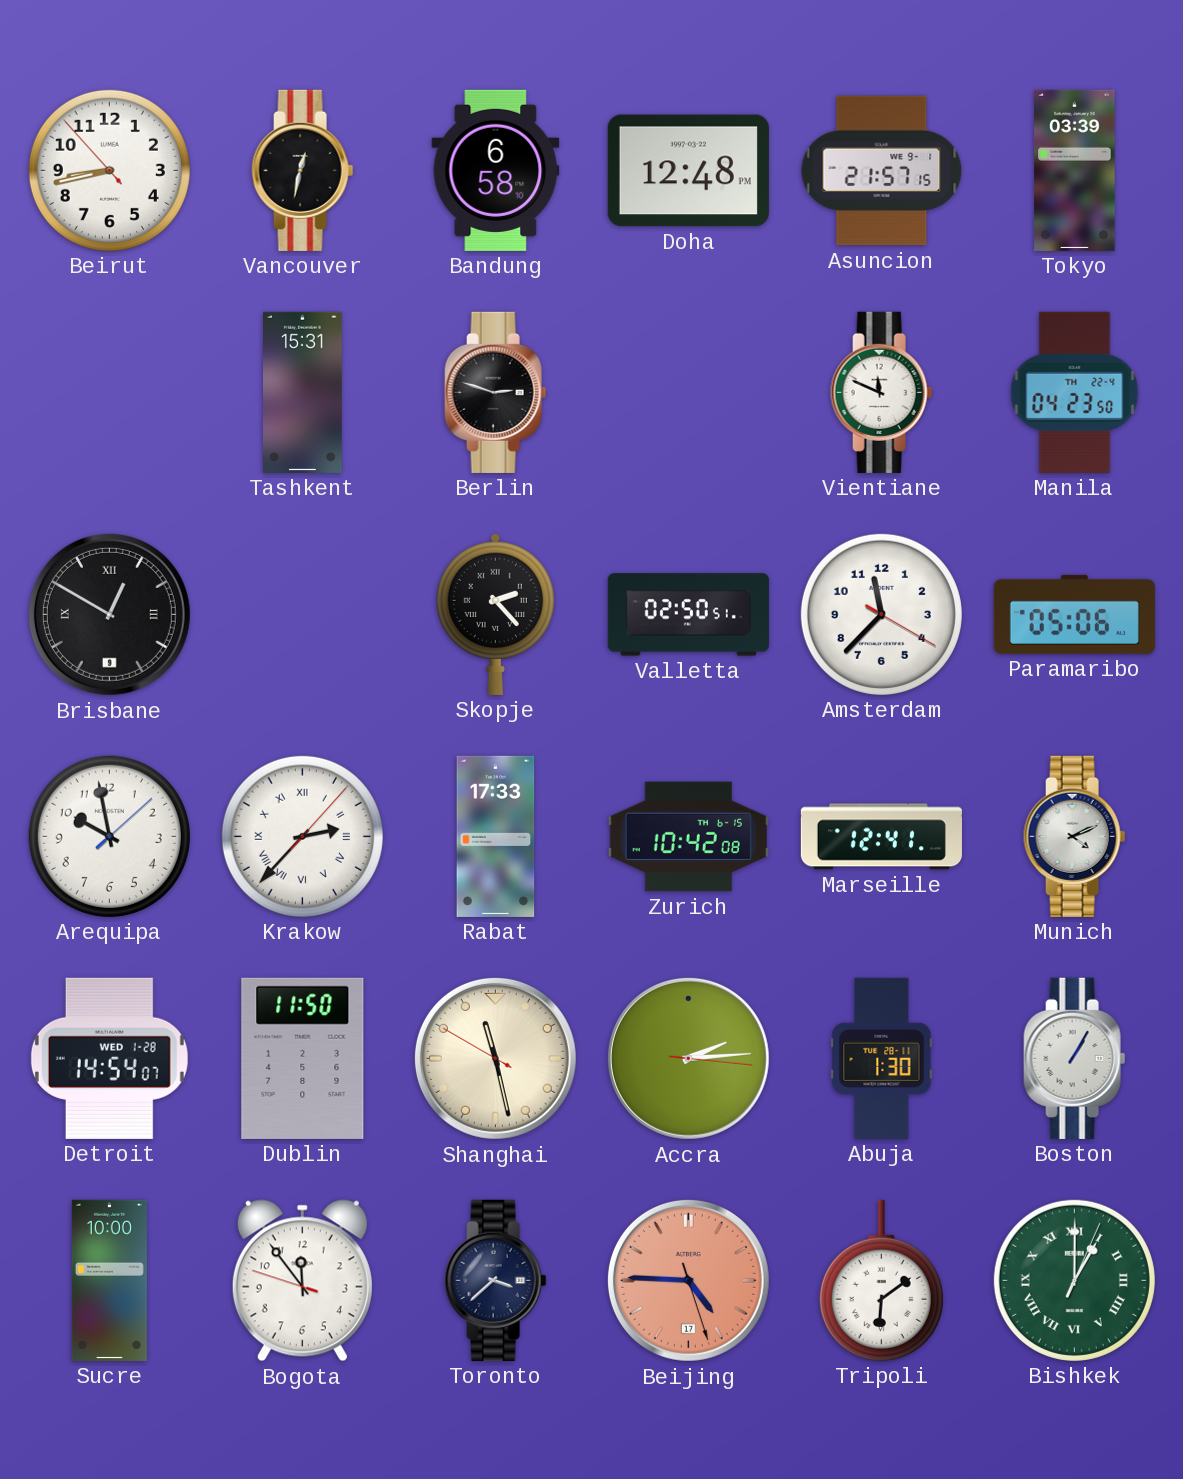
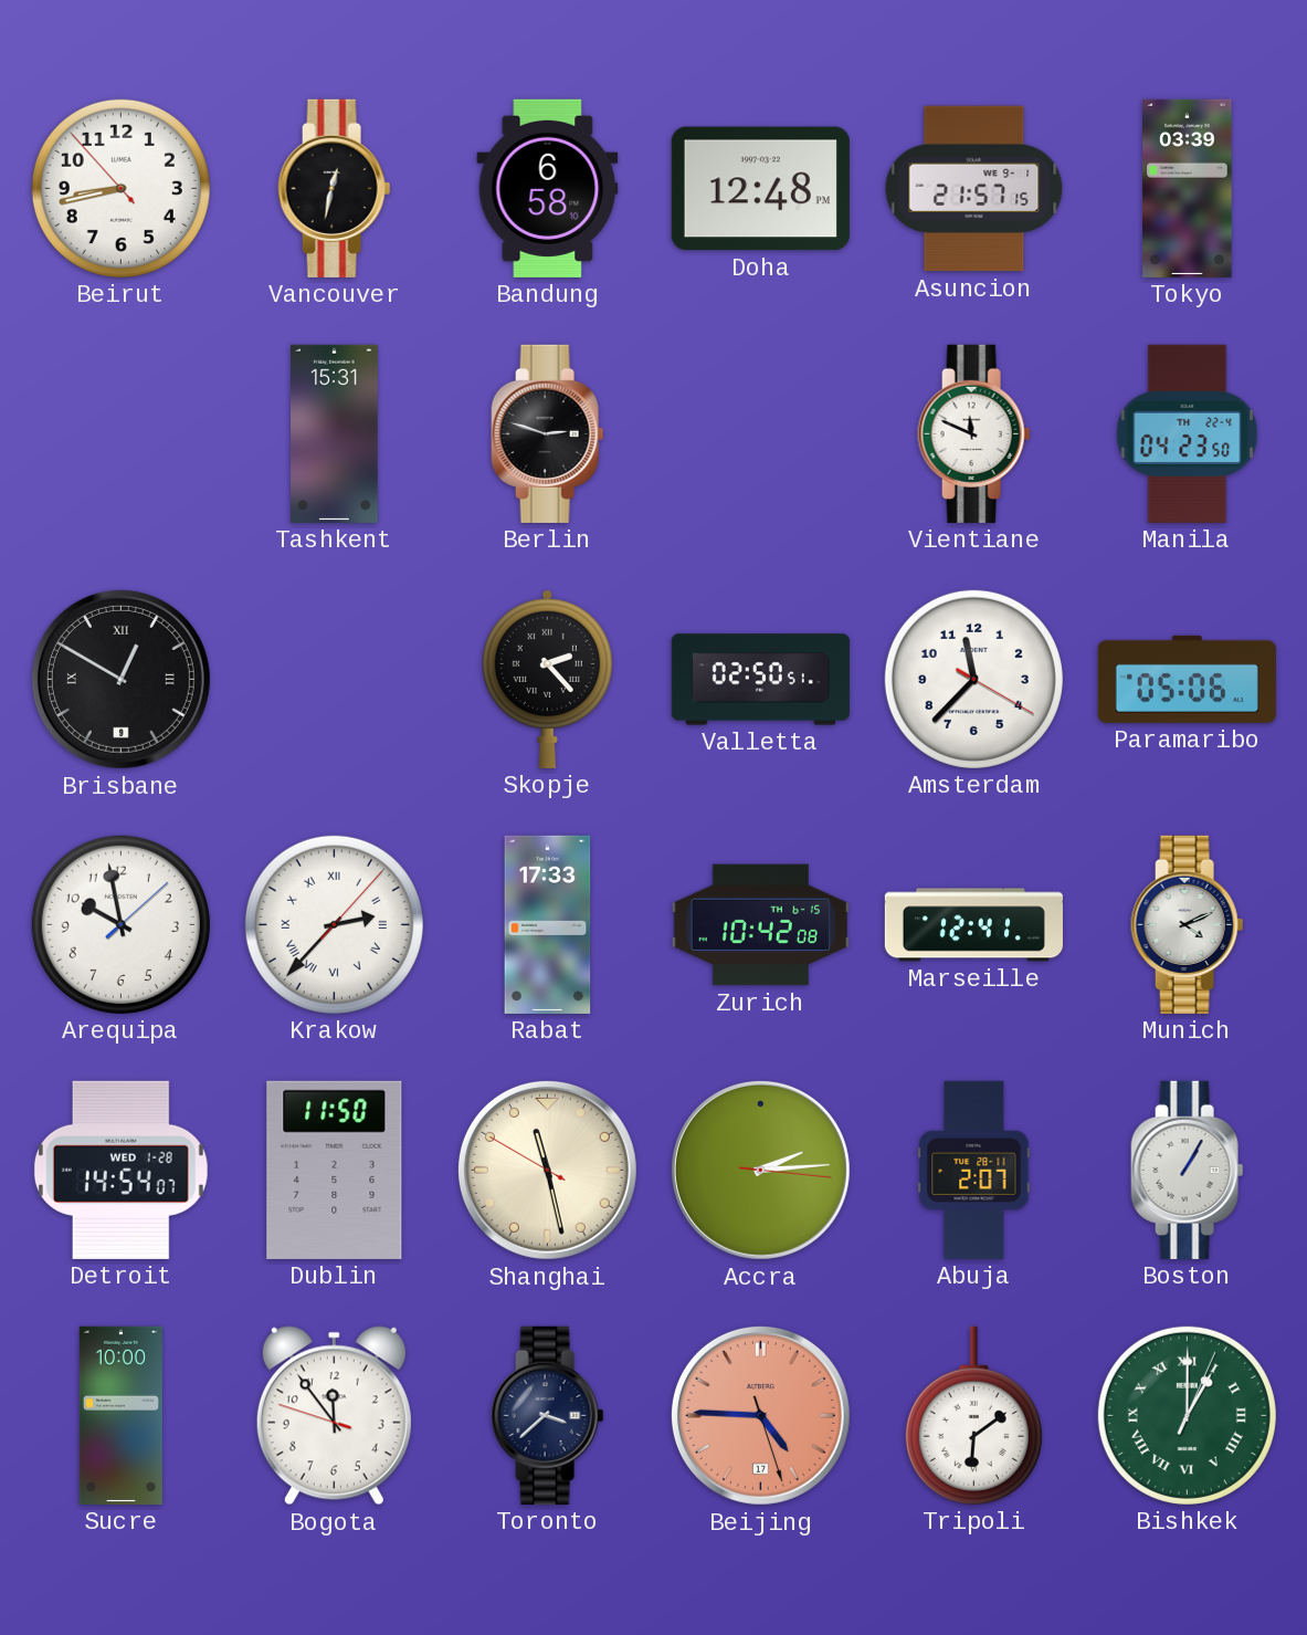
Abuja: 1:30 -> 2:07 (974, 1170)
